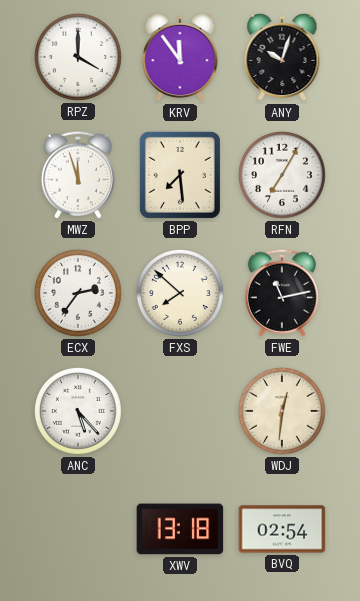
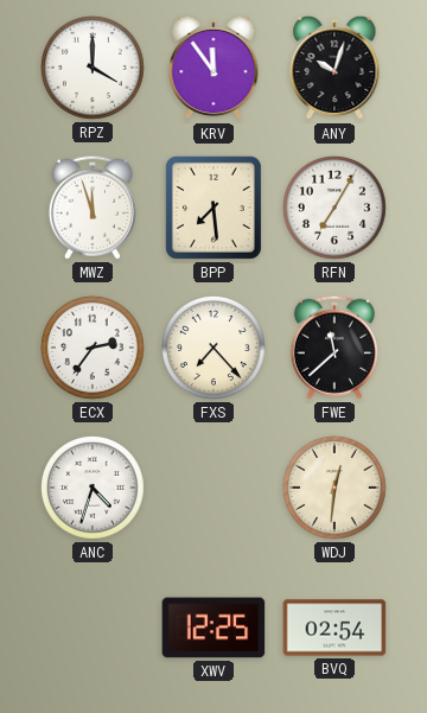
FXS: 7:52 -> 7:23 (213, 348)
FWE: 11:13 -> 11:38 (334, 348)
ANC: 5:23 -> 4:33 (93, 488)
XWV: 13:18 -> 12:25 (213, 628)
